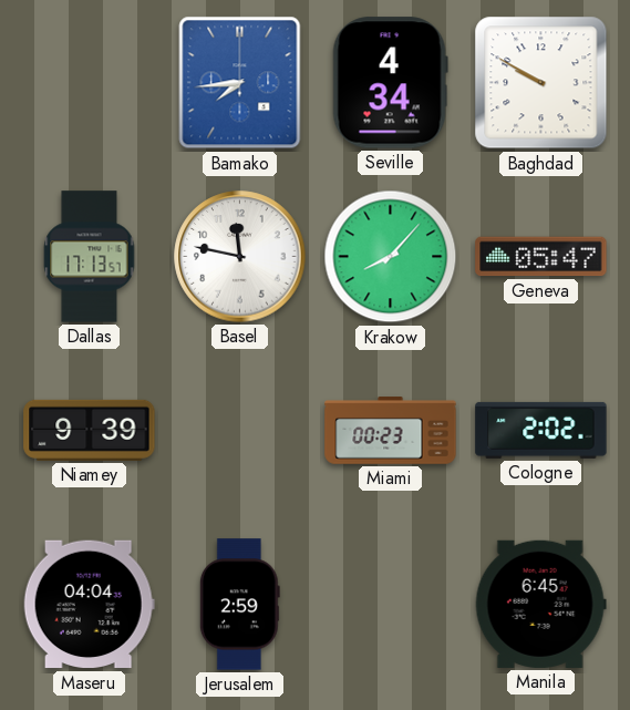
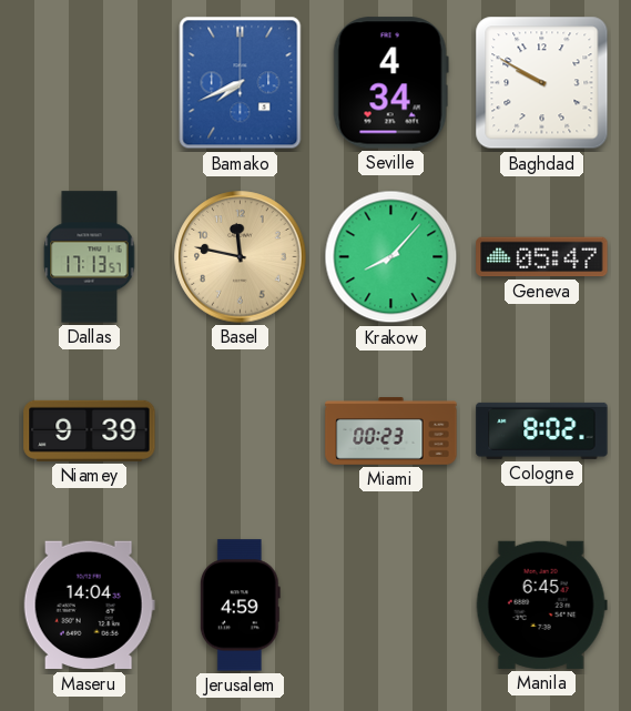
Bamako: 7:44 -> 7:41 (241, 83)
Basel dial: white -> champagne (241, 257)
Cologne: 2:02 -> 8:02 (542, 430)
Maseru: 04:04 -> 14:04 (89, 606)
Jerusalem: 2:59 -> 4:59 (240, 606)
